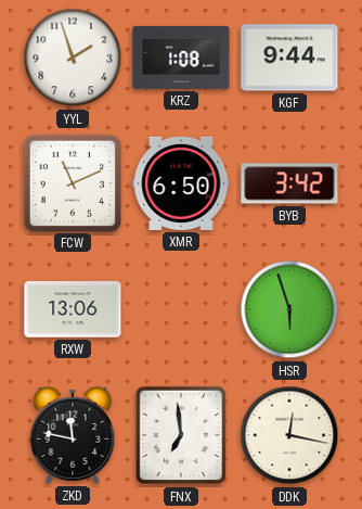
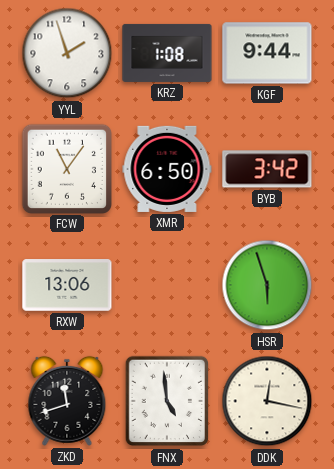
FCW: 11:11 -> 11:06 (66, 168)
ZKD: 11:47 -> 11:42 (67, 401)
FNX: 6:59 -> 4:59 (167, 401)
